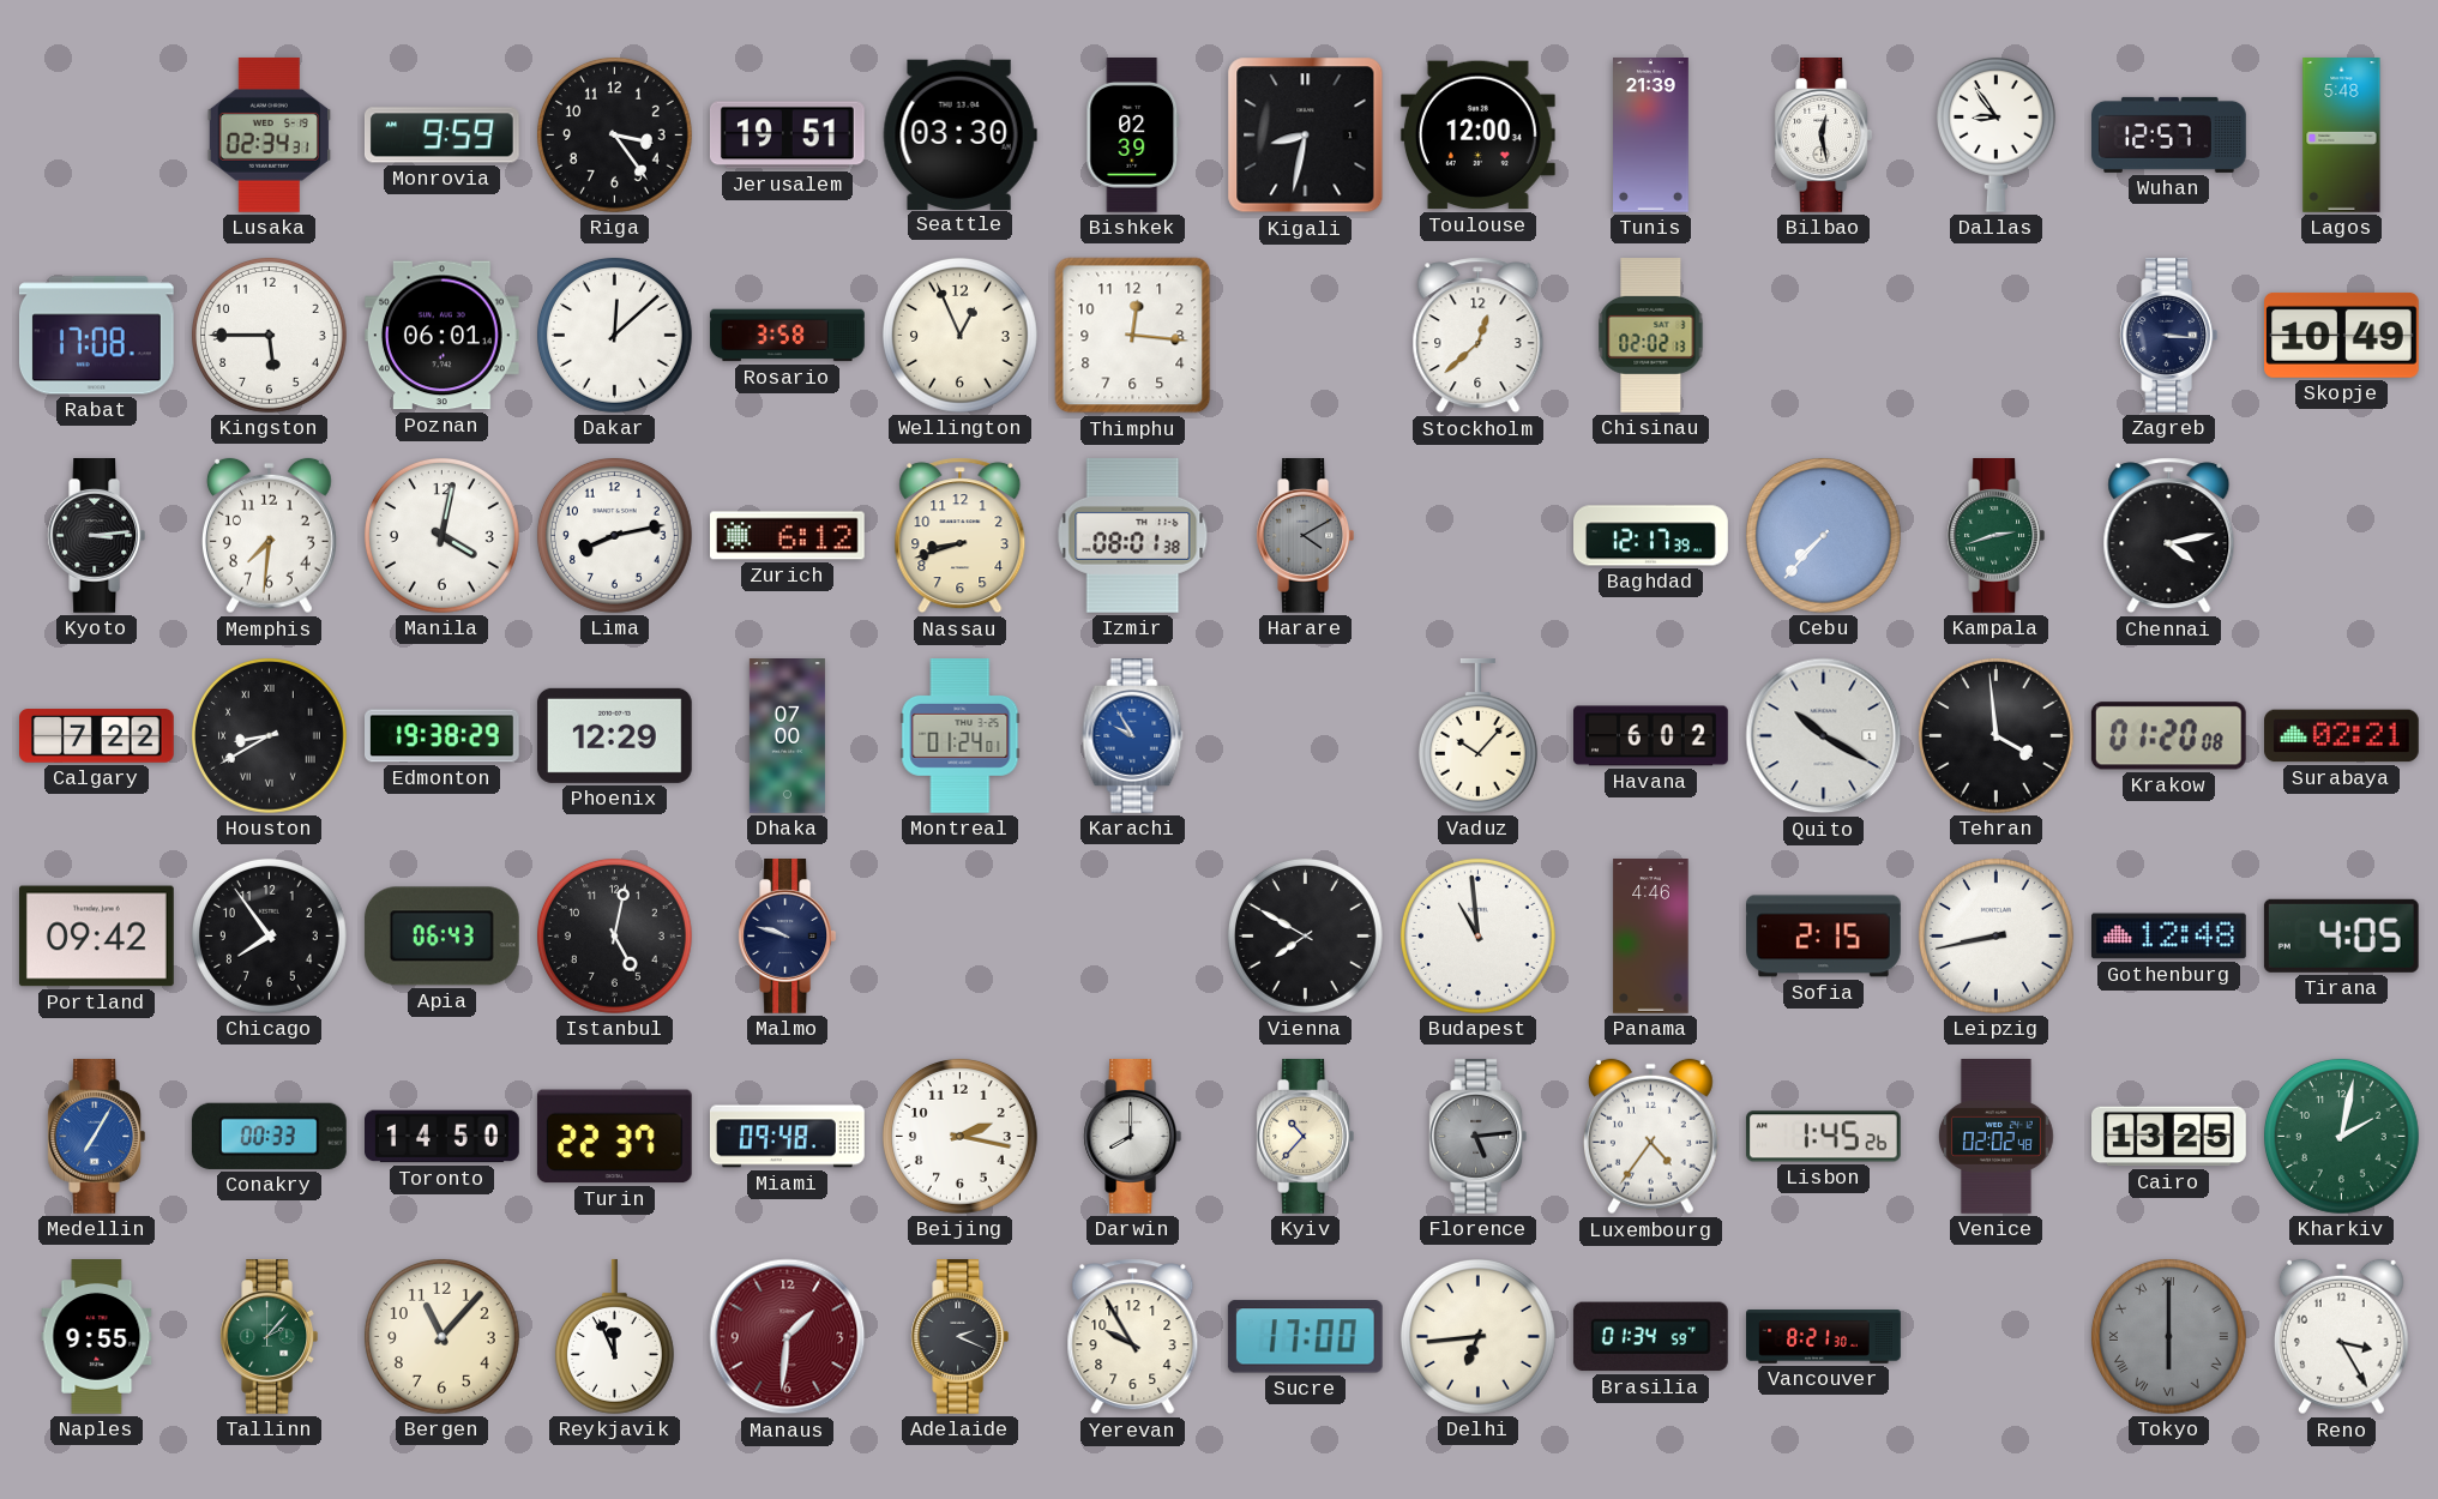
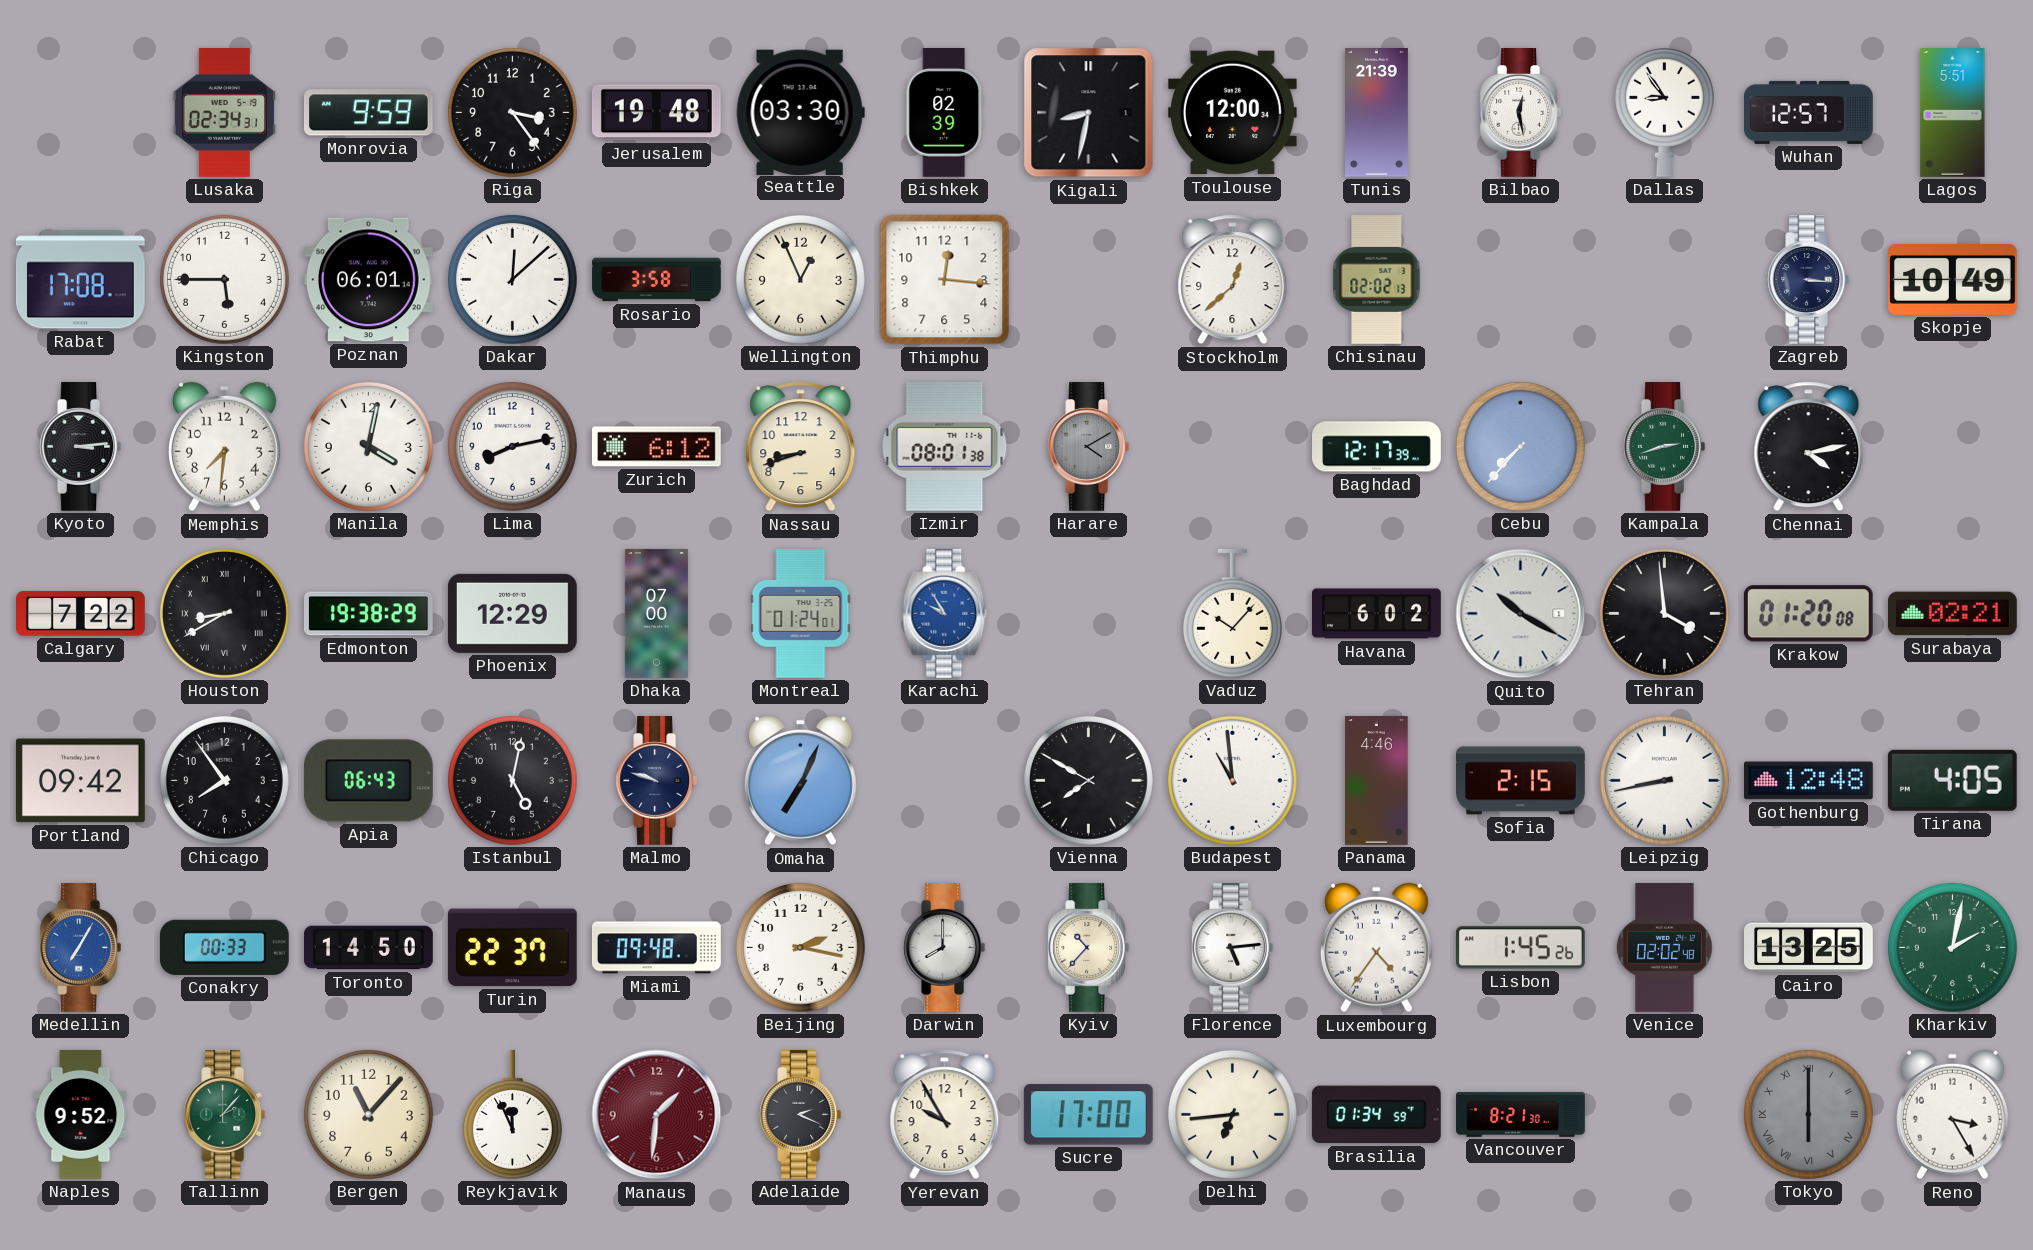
Jerusalem: 19:51 -> 19:48 (656, 113)
Lagos: 5:48 -> 5:51 (1953, 113)
Omaha: none -> 7:04 (800, 781)
Florence dial: grey -> white (1233, 948)
Naples: 9:55 -> 9:52 (81, 1115)
